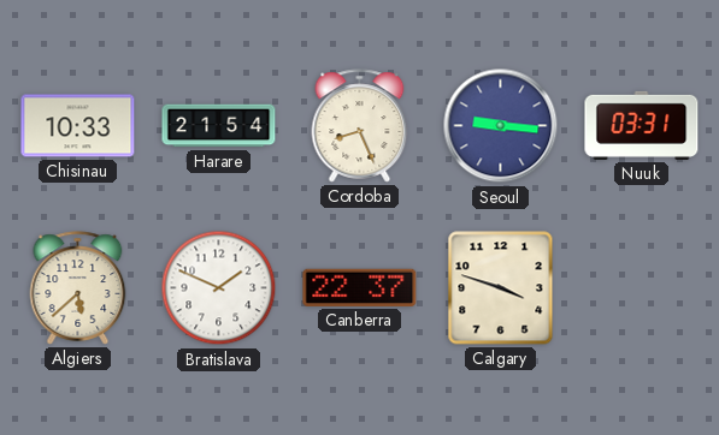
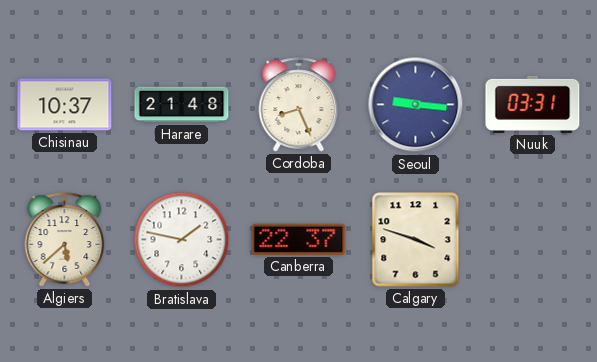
Chisinau: 10:33 -> 10:37 (65, 105)
Harare: 21:54 -> 21:48 (182, 105)
Bratislava: 1:49 -> 1:47 (182, 240)
